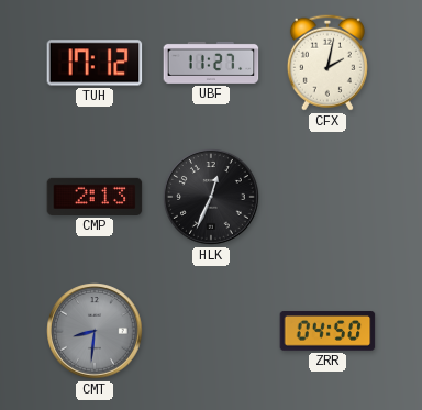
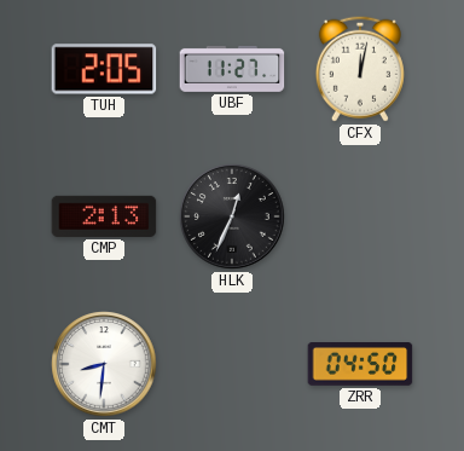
TUH: 17:12 -> 2:05 (104, 69)
CFX: 2:02 -> 12:02 (360, 69)
CMT dial: grey -> white (104, 364)
